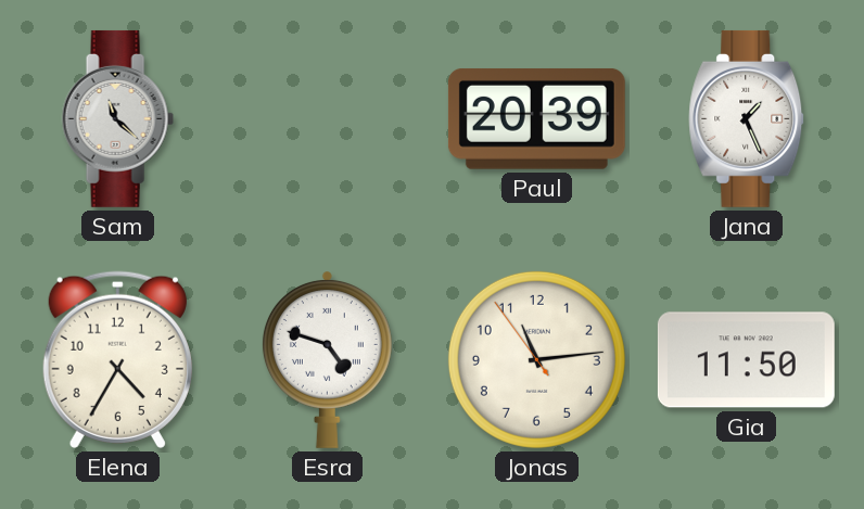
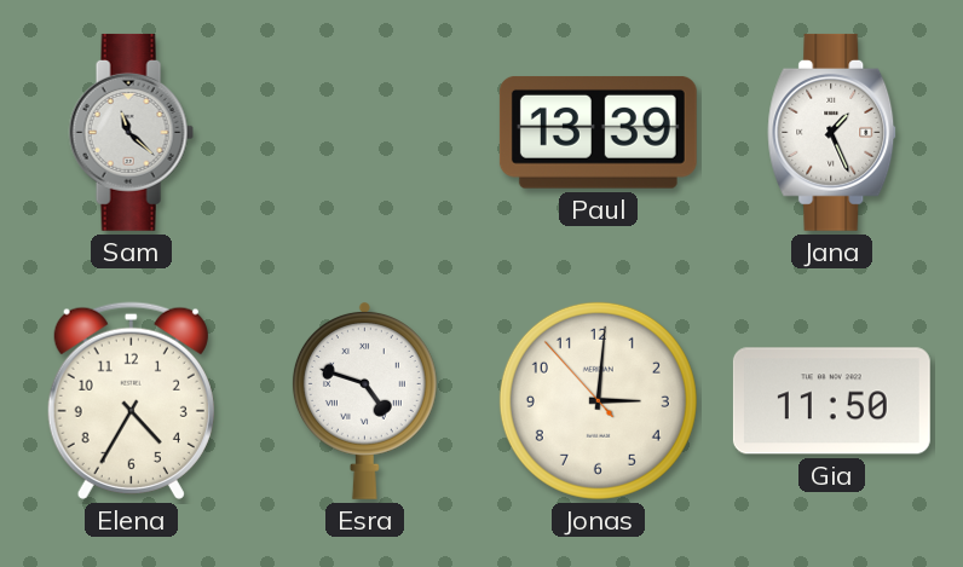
Paul: 20:39 -> 13:39 (598, 133)
Jonas: 11:13 -> 3:00 (598, 400)
